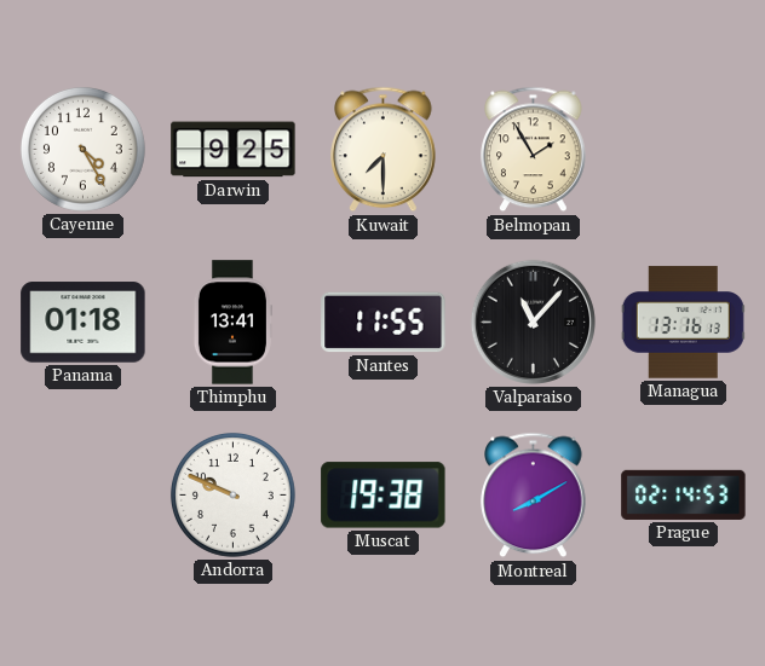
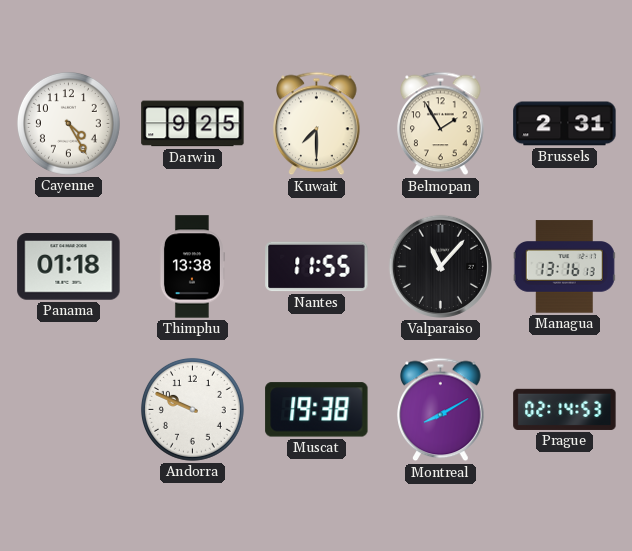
Brussels: none -> 2:31 (565, 124)
Thimphu: 13:41 -> 13:38 (192, 267)
